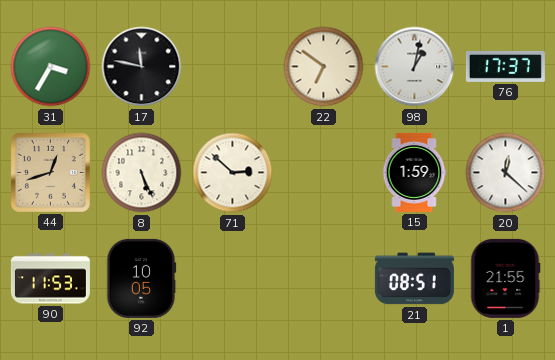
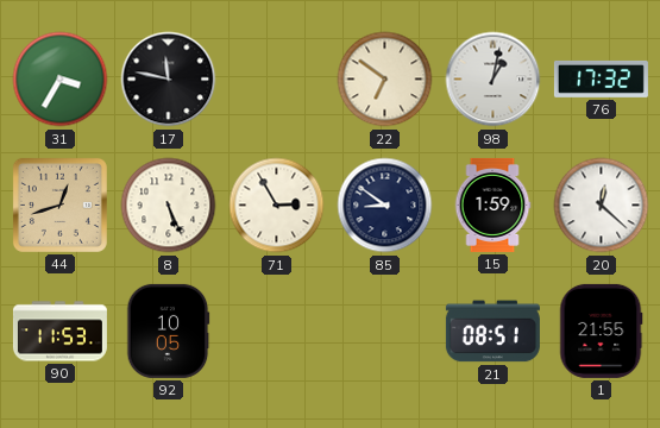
76: 17:37 -> 17:32 (601, 78)
71: 2:52 -> 2:55 (277, 206)
85: none -> 8:51 (385, 206)
